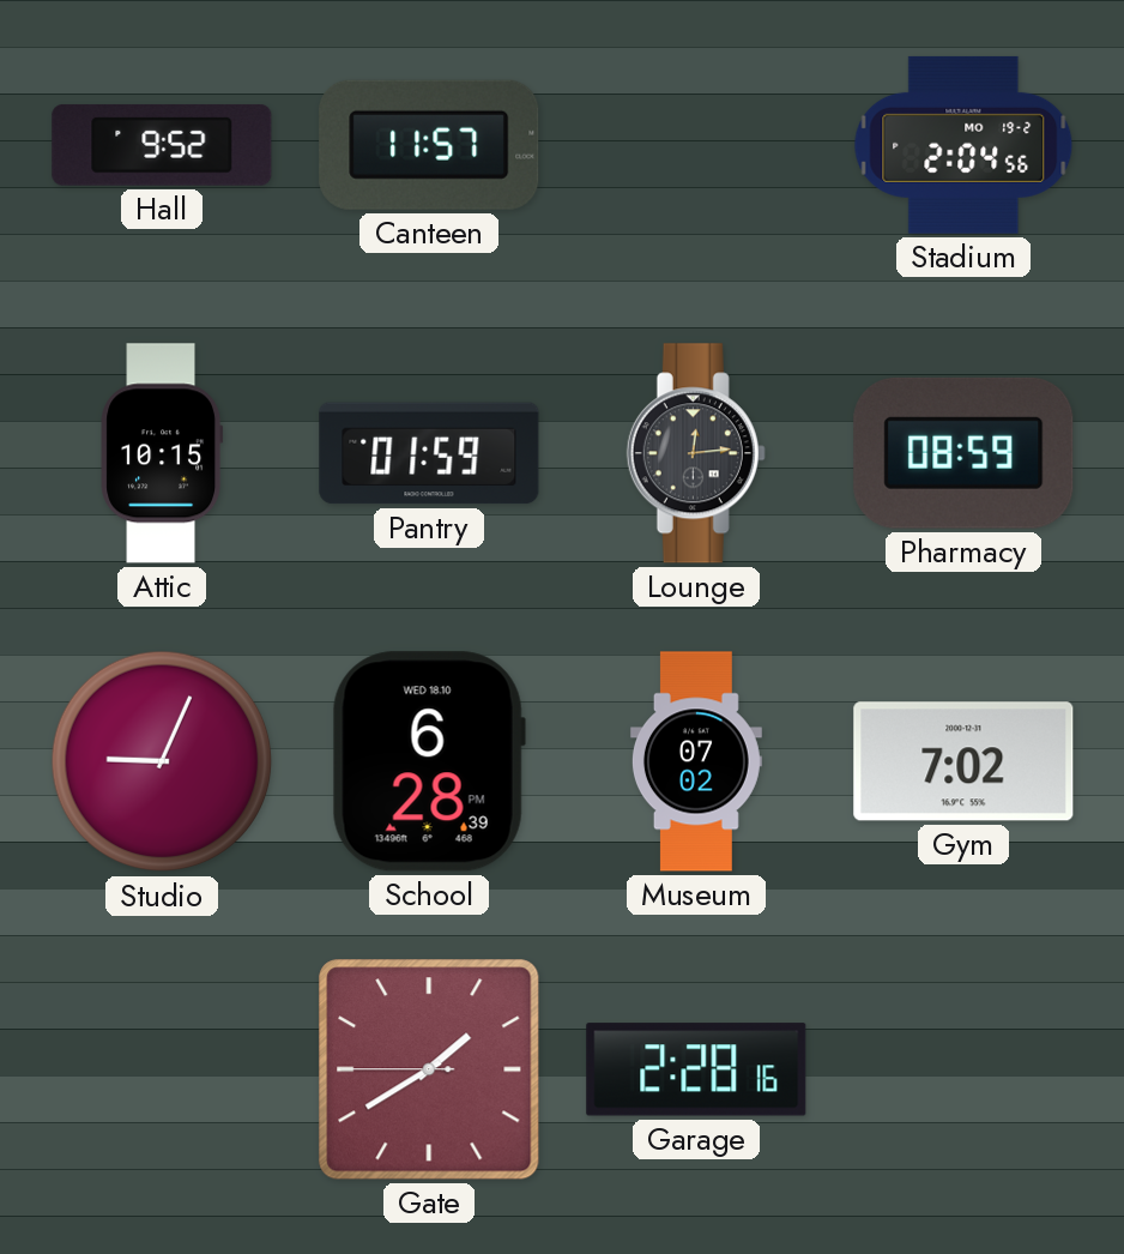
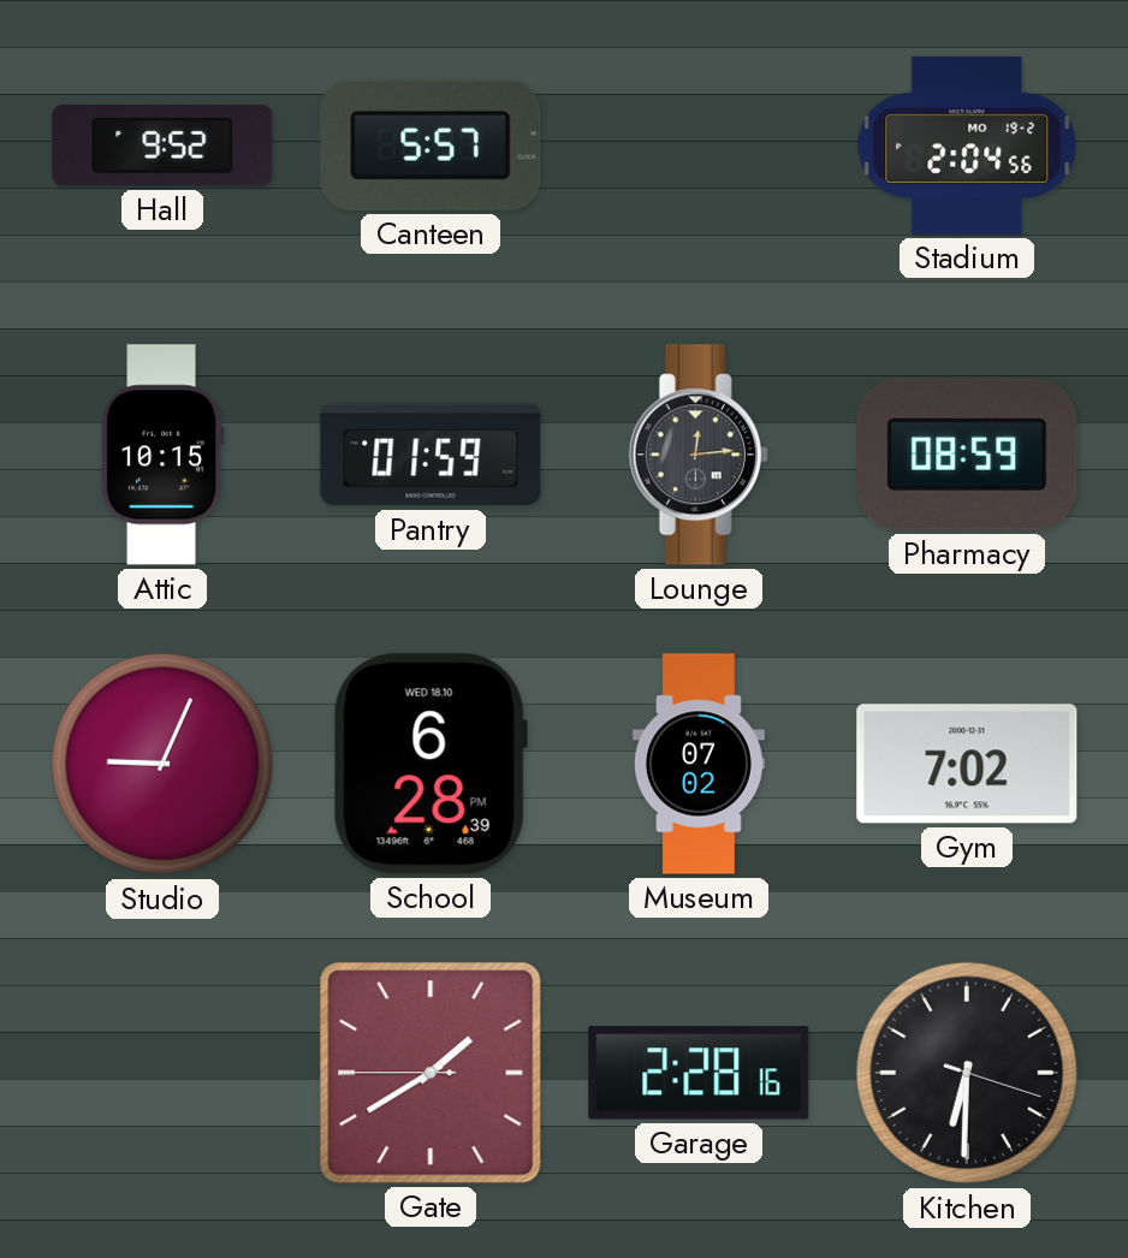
Canteen: 11:57 -> 5:57 (431, 146)
Kitchen: none -> 6:30 (967, 1073)
